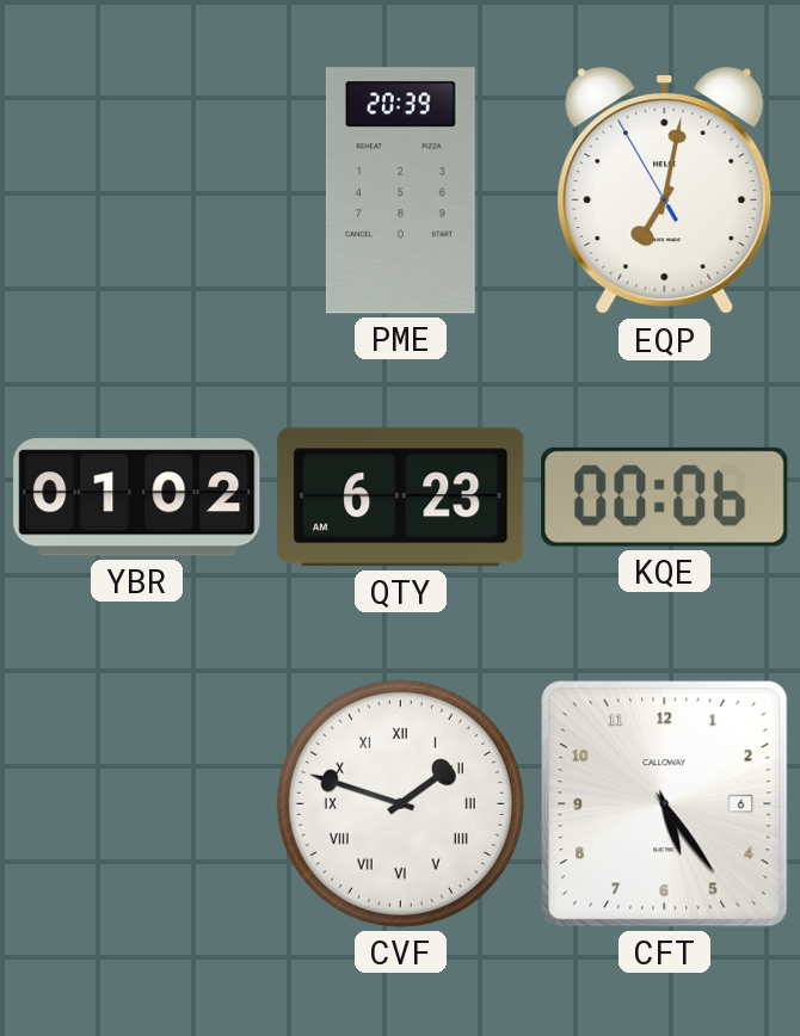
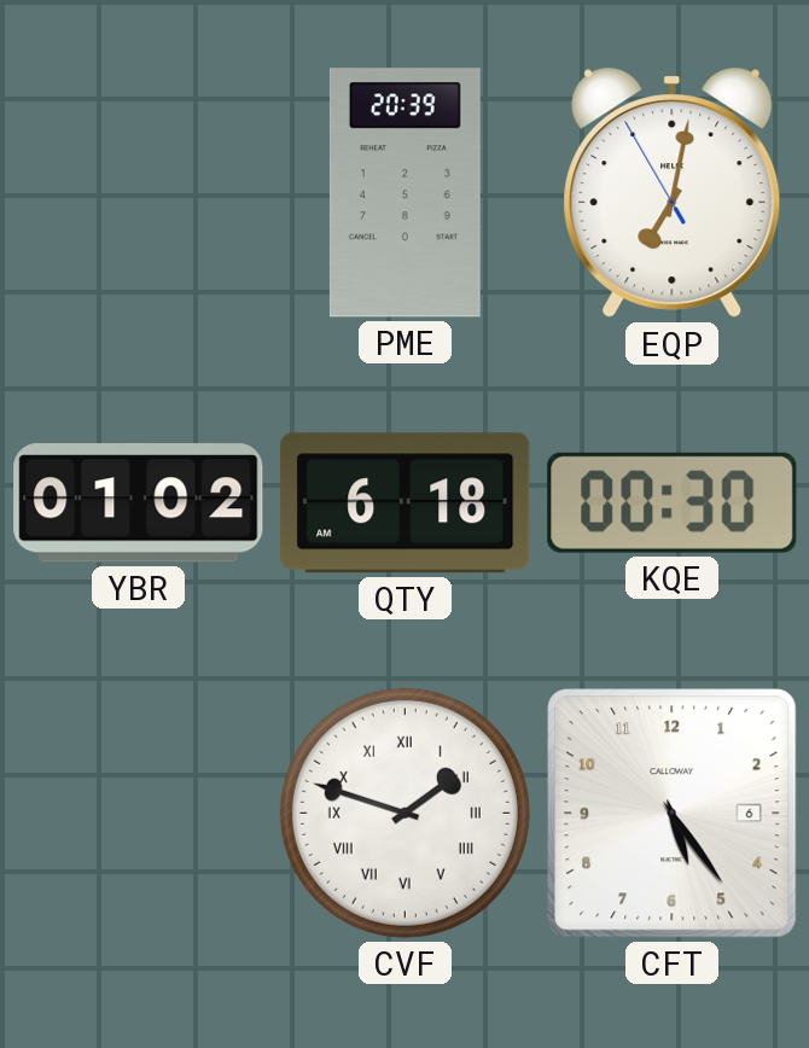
QTY: 6:23 -> 6:18 (406, 503)
KQE: 00:06 -> 00:30 (673, 502)
